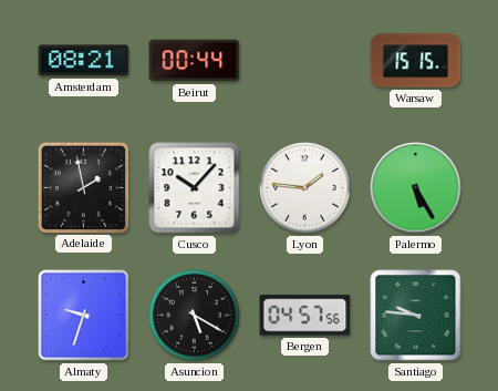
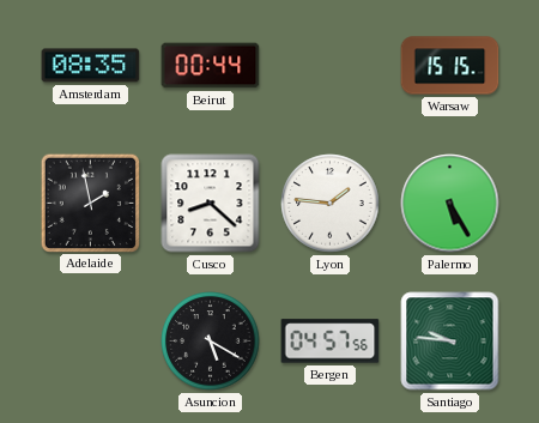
Amsterdam: 08:21 -> 08:35 (91, 66)
Cusco: 10:07 -> 8:22 (211, 204)
Almaty: 9:33 -> none (84, 316)
